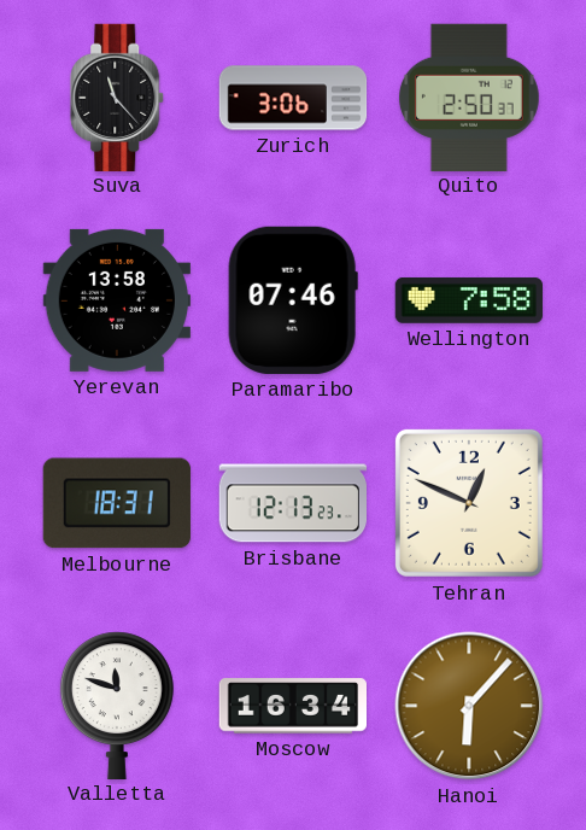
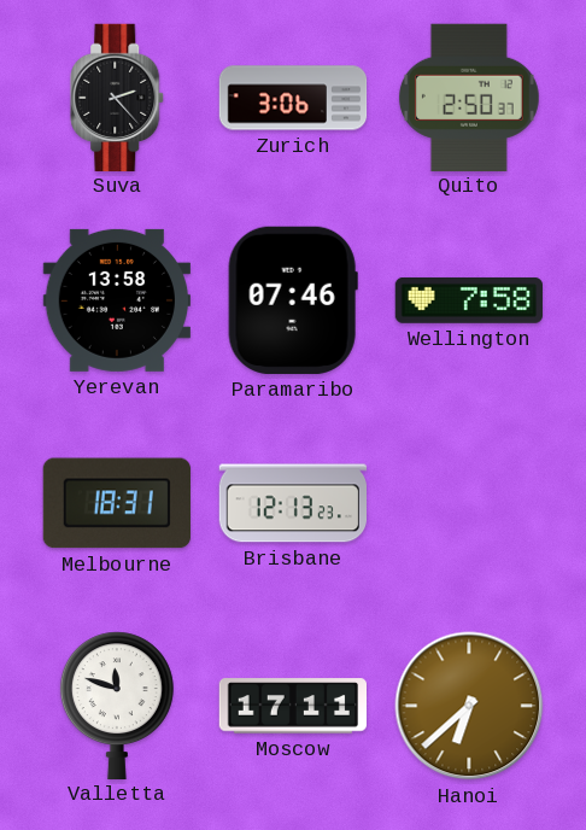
Suva: 11:23 -> 2:23 (118, 97)
Tehran: 12:49 -> none (469, 503)
Moscow: 16:34 -> 17:11 (292, 706)
Hanoi: 6:07 -> 6:38 (469, 706)
